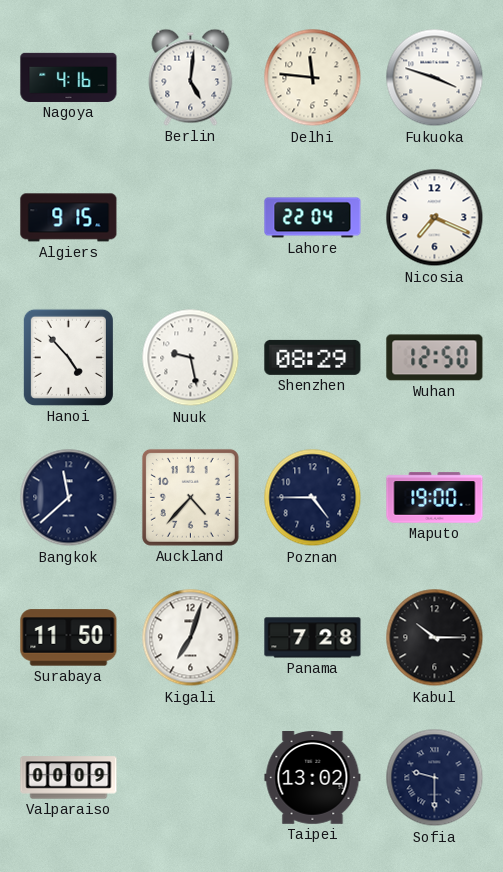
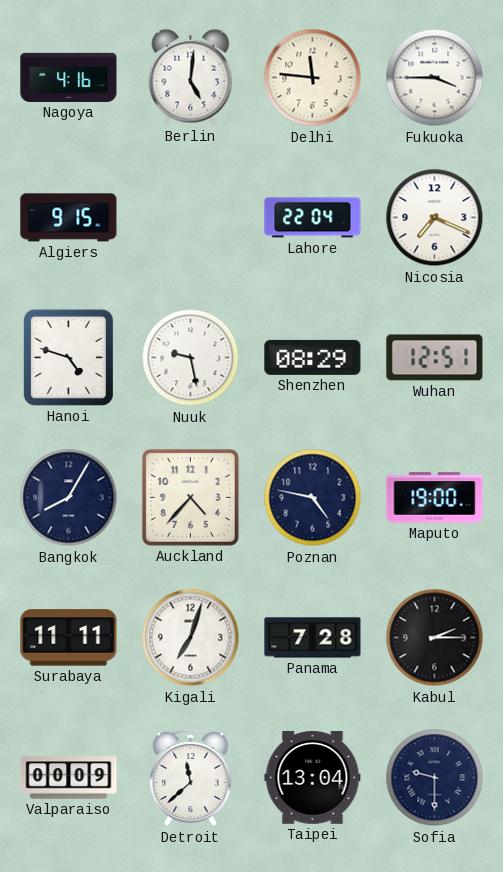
Fukuoka: 3:48 -> 3:45 (435, 78)
Hanoi: 4:53 -> 4:48 (68, 357)
Wuhan: 12:50 -> 12:51 (435, 358)
Bangkok: 11:38 -> 8:05 (69, 498)
Poznan: 4:45 -> 4:47 (313, 498)
Surabaya: 11:50 -> 11:11 (69, 638)
Kabul: 10:15 -> 2:15 (435, 638)
Detroit: none -> 11:38 (191, 778)
Taipei: 13:02 -> 13:04 (313, 778)
